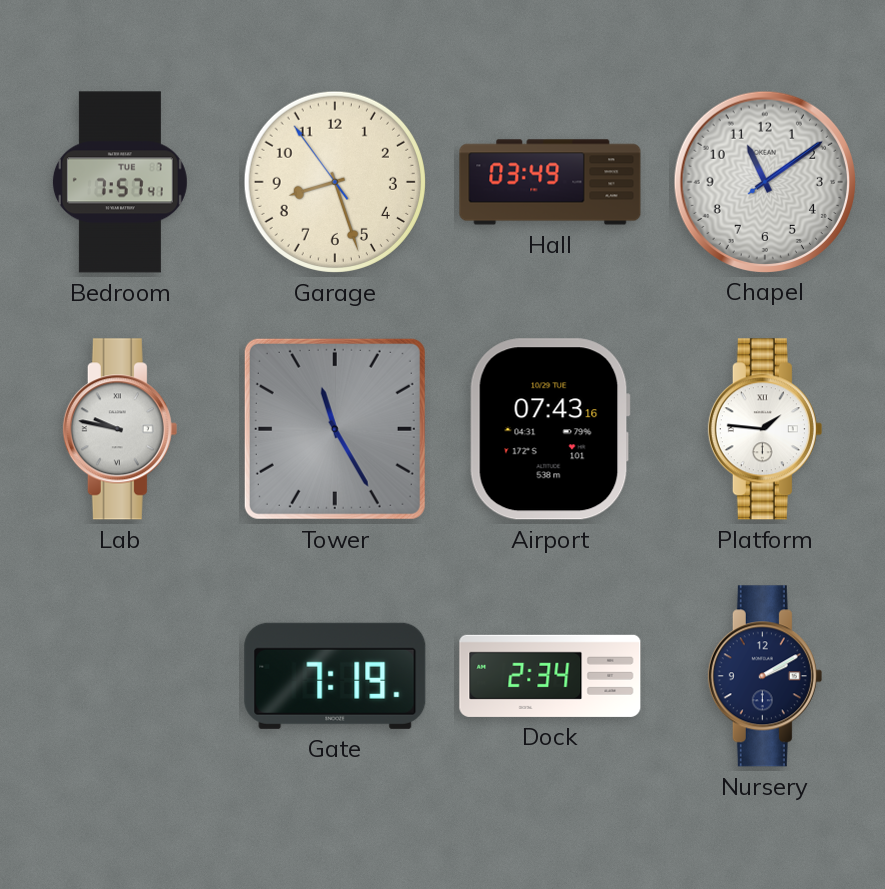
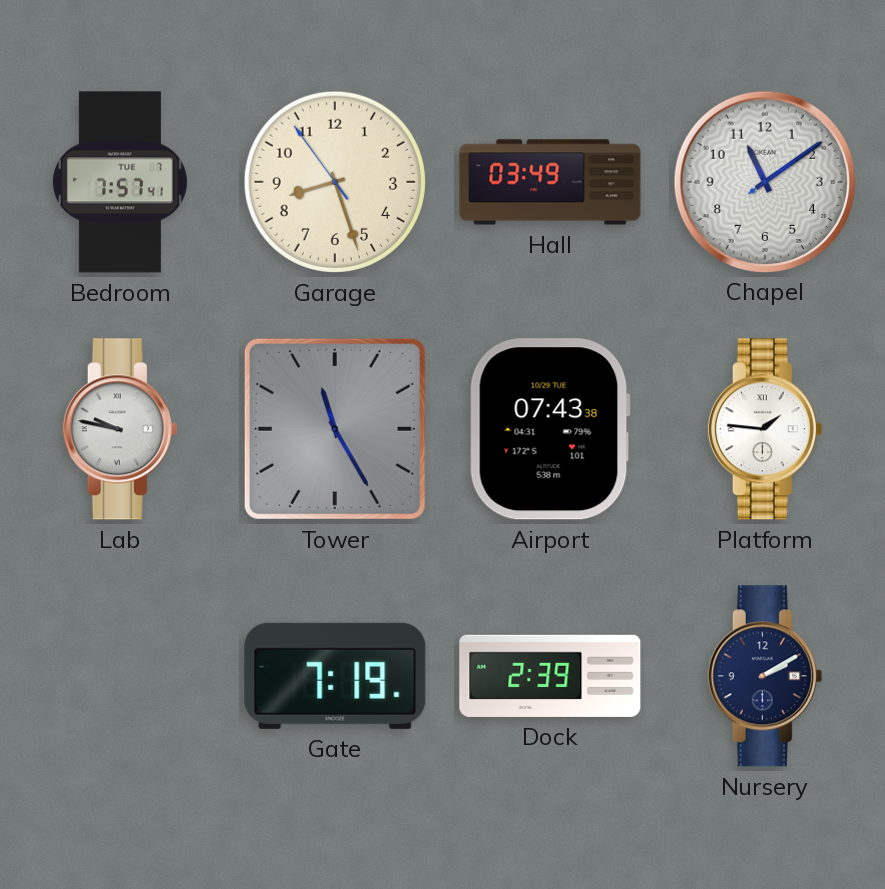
Airport: 07:43:16 -> 07:43:38 (550, 429)
Dock: 2:34 -> 2:39 (550, 676)
